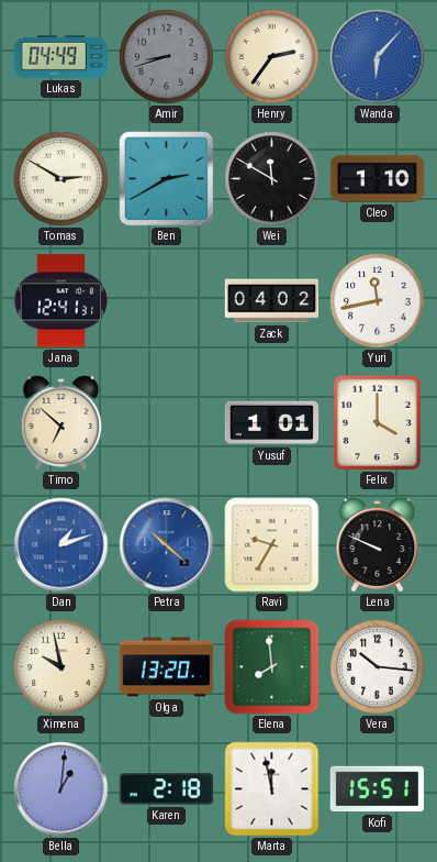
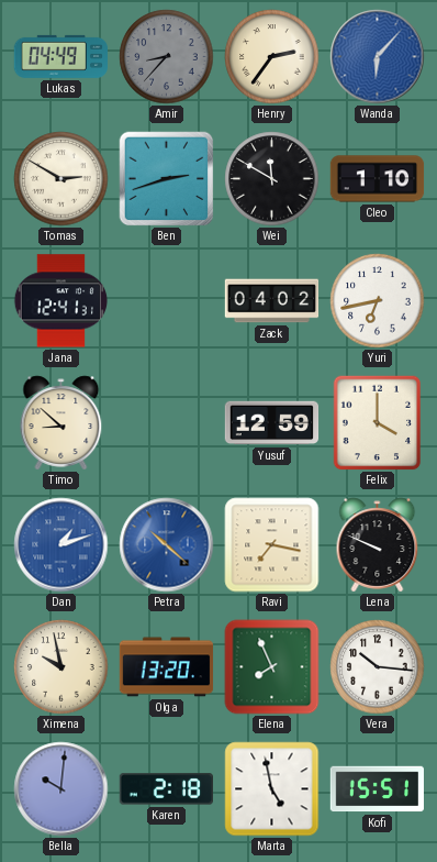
Amir: 8:42 -> 8:37 (167, 57)
Ben: 2:40 -> 2:42 (167, 179)
Yuri: 11:43 -> 6:43 (378, 301)
Timo: 6:52 -> 8:52 (61, 423)
Yusuf: 1:01 -> 12:59 (272, 423)
Ravi: 9:35 -> 7:17 (272, 545)
Elena: 7:59 -> 7:56 (272, 667)
Bella: 1:01 -> 10:01 (61, 789)
Marta: 11:58 -> 4:58 (272, 789)
